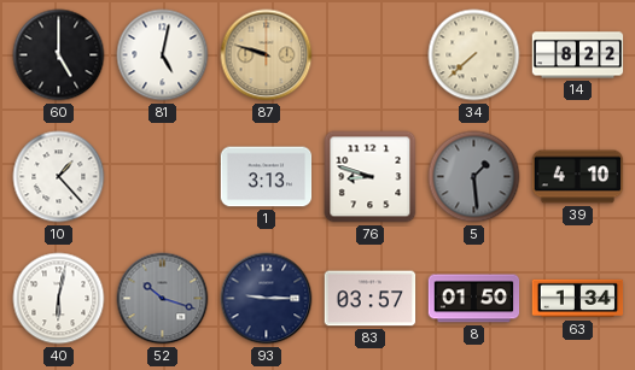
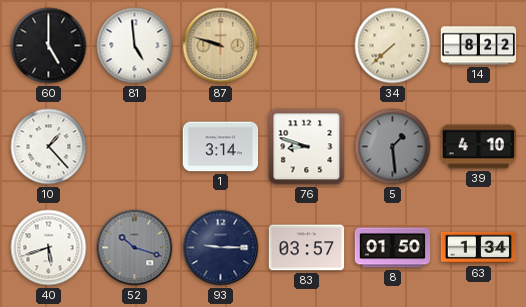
81: 5:02 -> 4:59 (135, 46)
1: 3:13 -> 3:14 (221, 147)
40: 6:02 -> 5:42 (49, 248)
